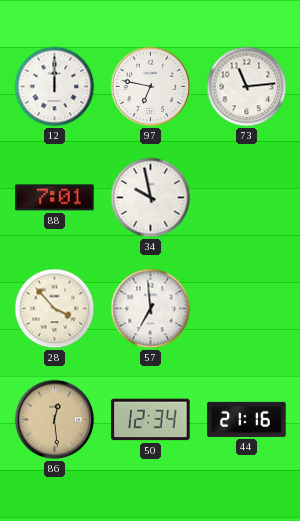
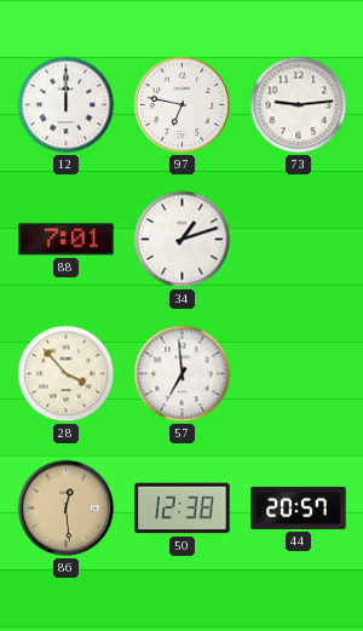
73: 11:14 -> 9:14 (299, 105)
34: 9:58 -> 1:12 (183, 240)
50: 12:34 -> 12:38 (183, 509)
44: 21:16 -> 20:57 (299, 507)
